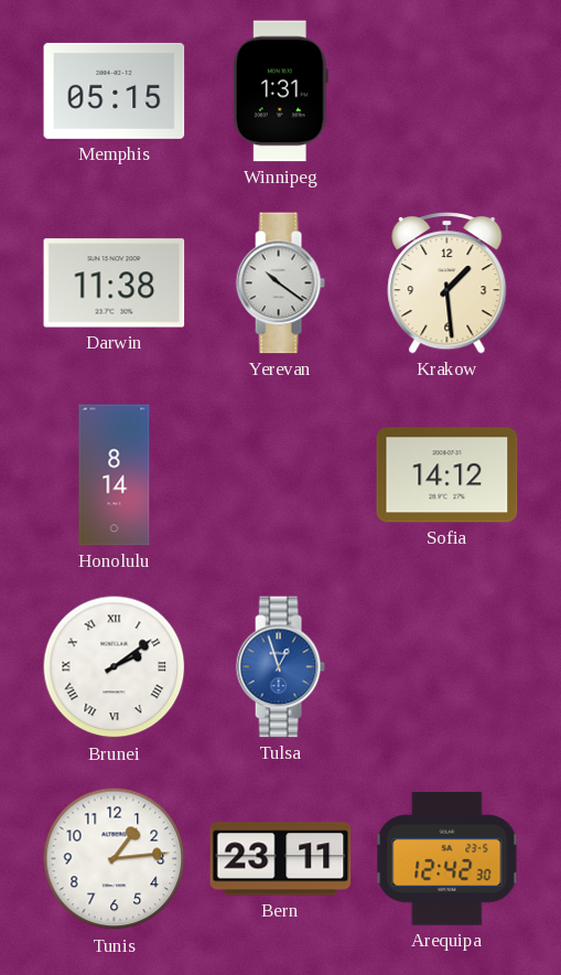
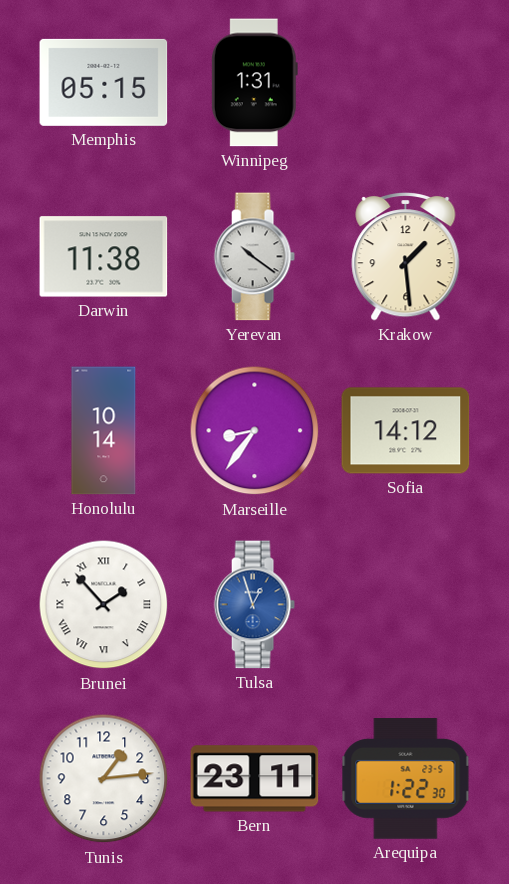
Honolulu: 8:14 -> 10:14 (104, 431)
Marseille: none -> 8:36 (255, 431)
Brunei: 2:09 -> 1:53 (104, 605)
Arequipa: 12:42 -> 1:22 (406, 779)
